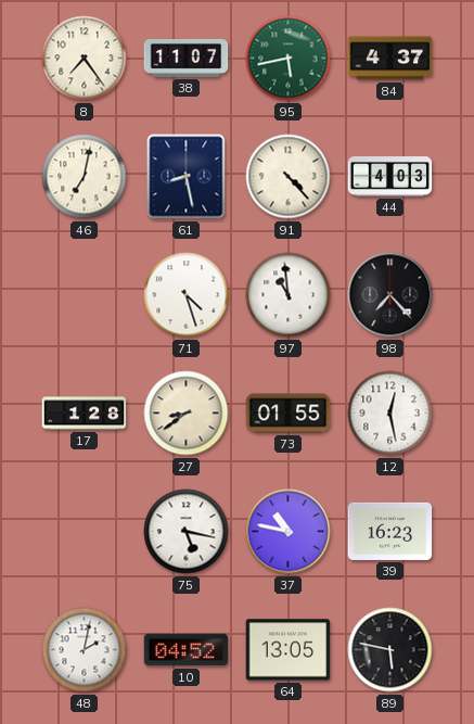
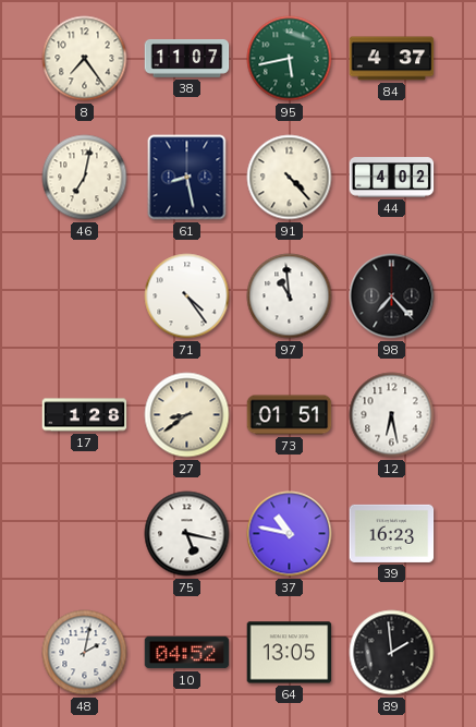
44: 4:03 -> 4:02 (392, 178)
71: 4:27 -> 4:24 (187, 296)
73: 01:55 -> 01:51 (290, 415)
12: 12:28 -> 6:28 (392, 415)
89: 5:47 -> 1:59 (392, 653)
